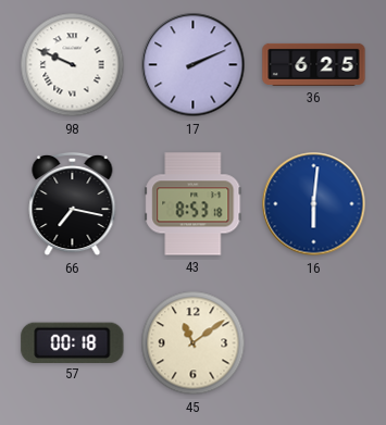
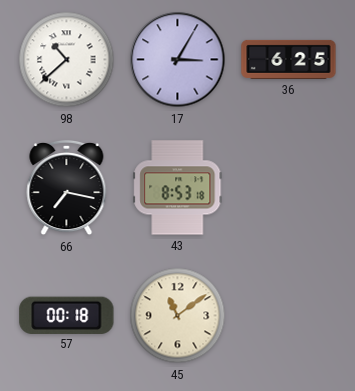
98: 9:49 -> 10:38 (67, 60)
17: 2:11 -> 3:05 (178, 60)
16: 6:01 -> none (314, 204)
